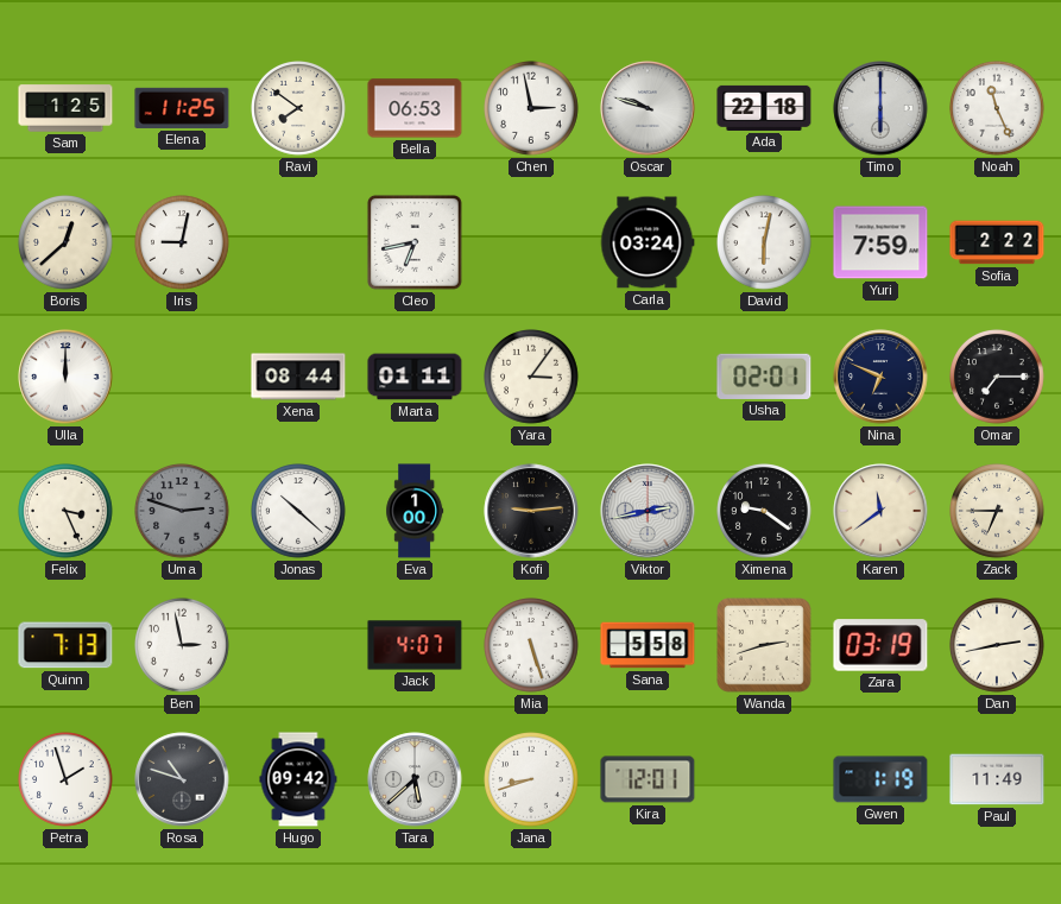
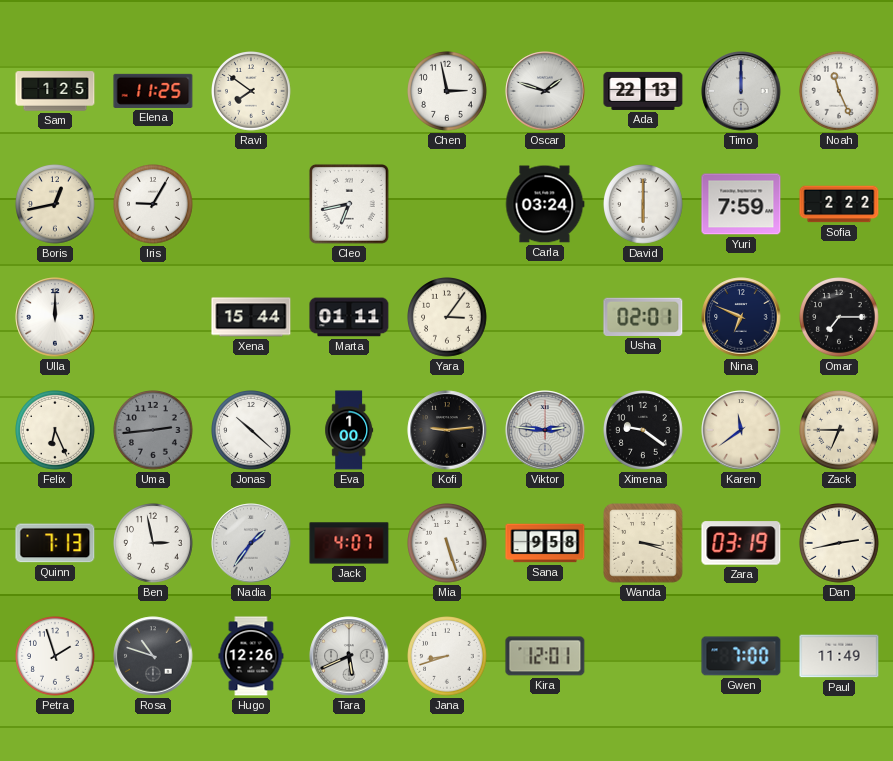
Bella: 06:53 -> none (415, 108)
Oscar: 9:48 -> 1:48 (545, 91)
Ada: 22:18 -> 22:13 (643, 91)
Timo: 6:00 -> 12:00 (741, 91)
Boris: 12:38 -> 12:43 (56, 205)
Iris: 9:02 -> 9:05 (154, 205)
David: 6:02 -> 6:00 (644, 205)
Xena: 08:44 -> 15:44 (251, 317)
Felix: 3:26 -> 6:26 (56, 431)
Uma: 2:48 -> 2:44 (154, 431)
Viktor: 2:43 -> 2:46 (545, 430)
Nadia: none -> 1:36 (251, 543)
Sana: 5:58 -> 9:58 (545, 543)
Wanda: 2:42 -> 3:18 (643, 543)
Hugo: 09:42 -> 12:26 (251, 656)
Tara: 5:38 -> 5:41 (349, 656)
Gwen: 1:19 -> 7:00 (741, 656)
